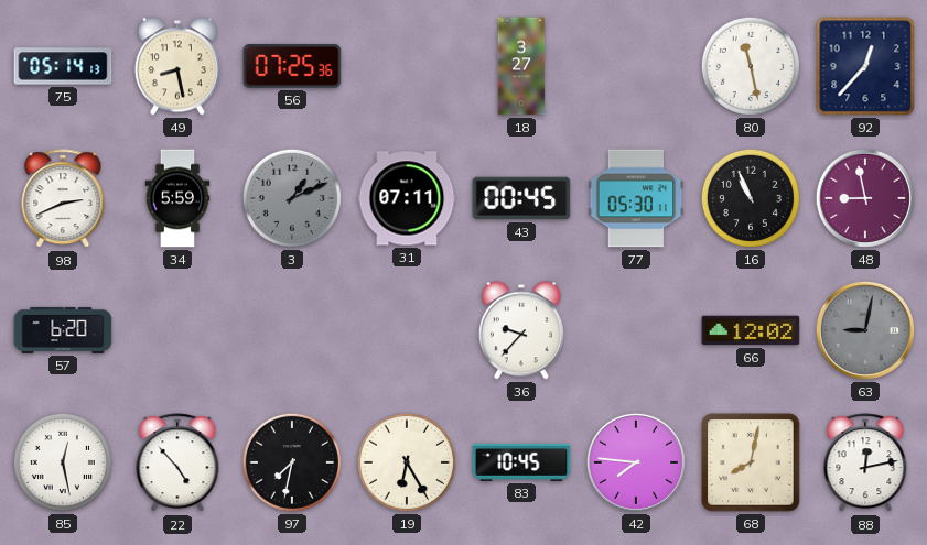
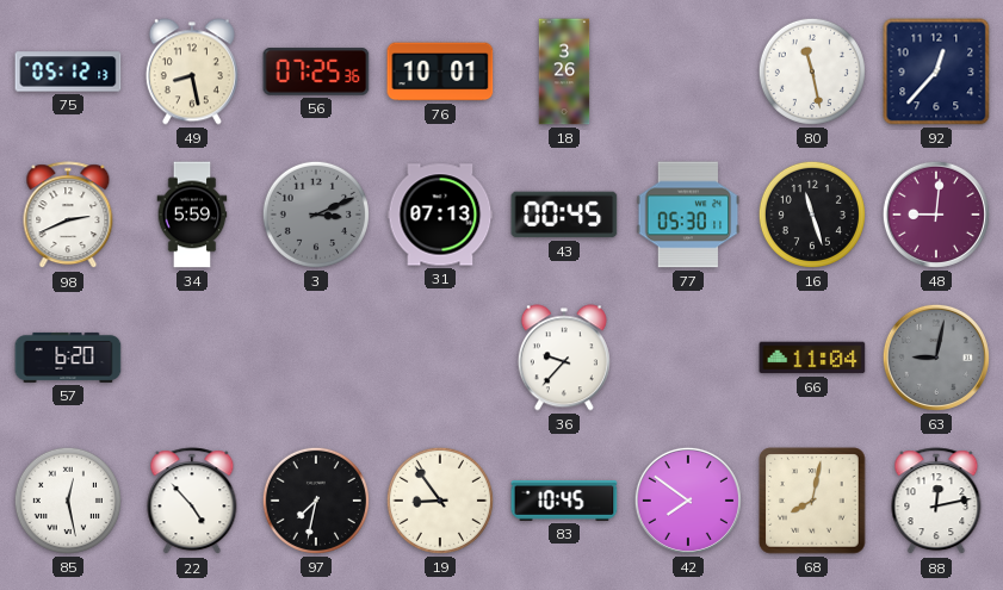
75: 05:14 -> 05:12 (68, 72)
76: none -> 10:01 (440, 72)
18: 3:27 -> 3:26 (564, 72)
3: 1:11 -> 3:11 (316, 215)
31: 07:11 -> 07:13 (440, 215)
16: 10:56 -> 11:27 (812, 215)
48: 8:58 -> 9:01 (936, 215)
66: 12:02 -> 11:04 (812, 358)
19: 6:25 -> 8:54 (440, 501)
42: 7:46 -> 7:51 (688, 501)
